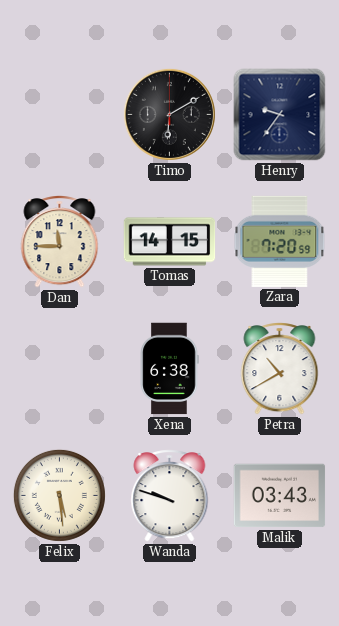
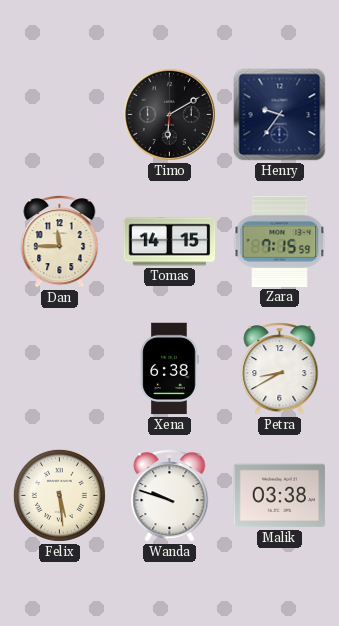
Zara: 7:20 -> 7:15 (280, 241)
Petra: 10:40 -> 8:40 (280, 369)
Malik: 03:43 -> 03:38 (280, 496)
